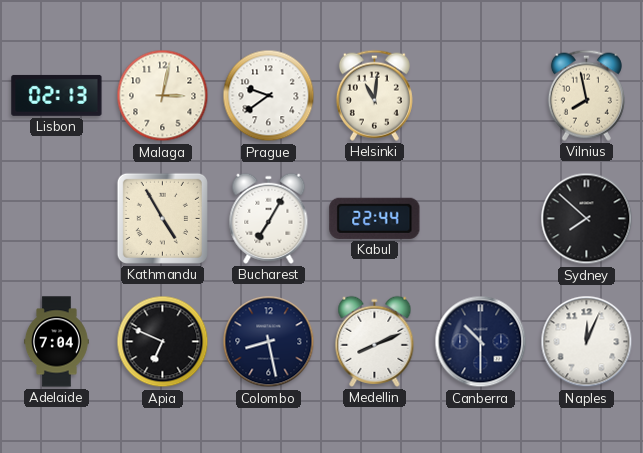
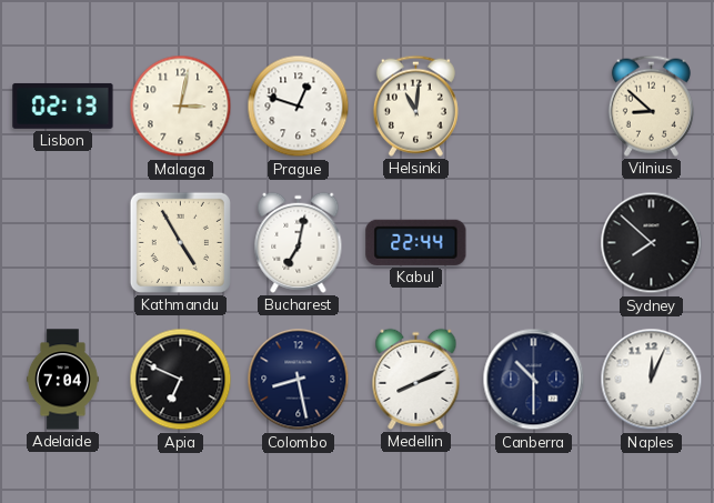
Prague: 9:39 -> 12:48 (299, 107)
Vilnius: 7:58 -> 8:52 (651, 105)
Bucharest: 7:05 -> 7:02 (299, 242)
